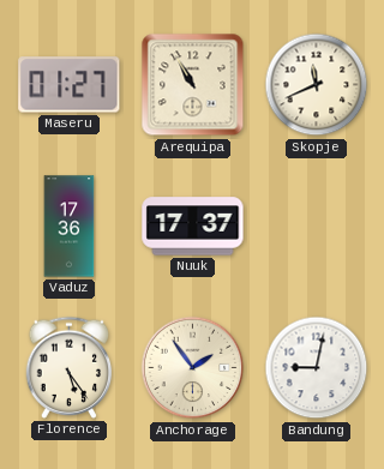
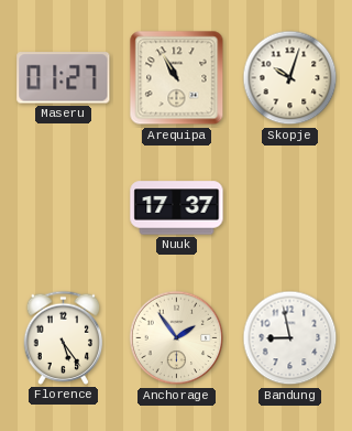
Skopje: 11:41 -> 10:03 (290, 78)
Vaduz: 17:36 -> none (70, 227)
Bandung: 9:02 -> 8:58 (290, 338)
